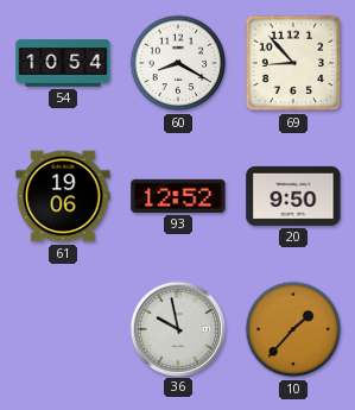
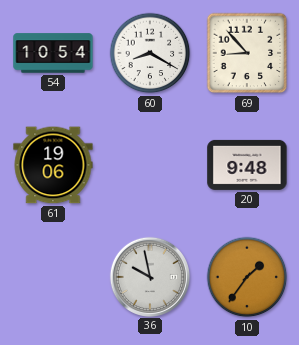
93: 12:52 -> none (178, 196)
20: 9:50 -> 9:48 (247, 165)
10: 1:37 -> 1:36 (247, 277)
